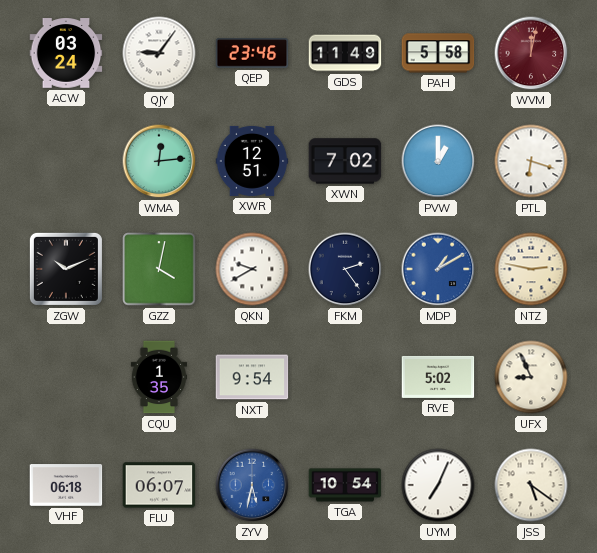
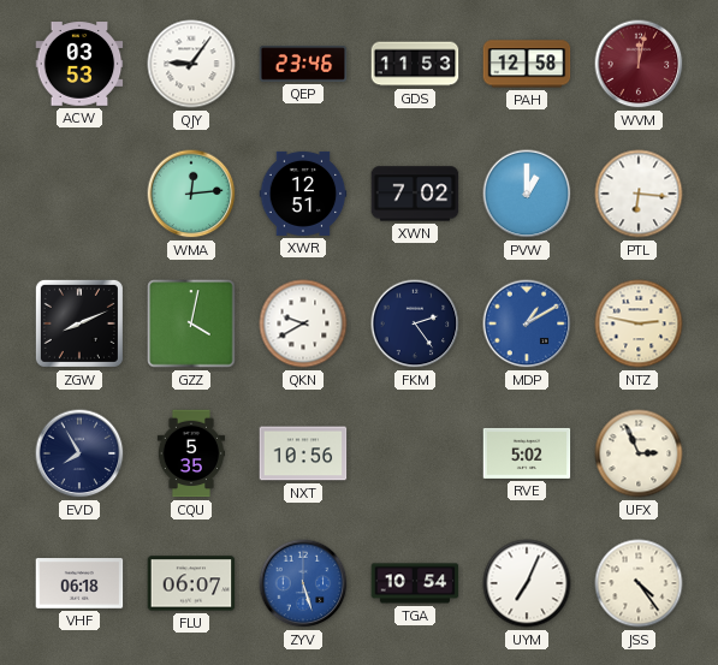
ACW: 03:24 -> 03:53 (79, 64)
GDS: 11:49 -> 11:53 (415, 64)
PAH: 5:58 -> 12:58 (527, 64)
PTL: 6:18 -> 6:16 (639, 194)
ZGW: 10:11 -> 8:11 (79, 323)
EVD: none -> 7:55 (79, 453)
CQU: 1:35 -> 5:35 (191, 453)
NXT: 9:54 -> 10:56 (303, 453)
UFX: 8:56 -> 2:56 (639, 453)
ZYV: 5:32 -> 5:27 (303, 583)
JSS: 5:21 -> 4:24 (639, 583)
